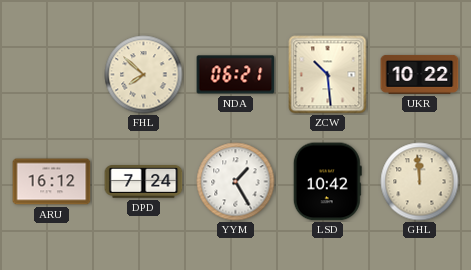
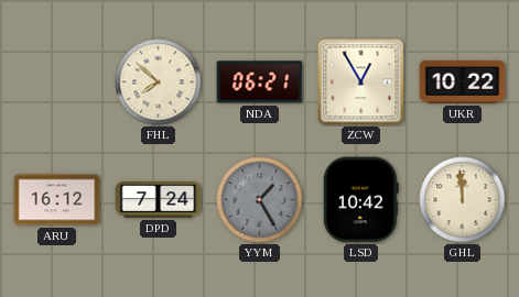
ZCW: 10:29 -> 12:55 (361, 82)
YYM dial: white -> grey (260, 200)
